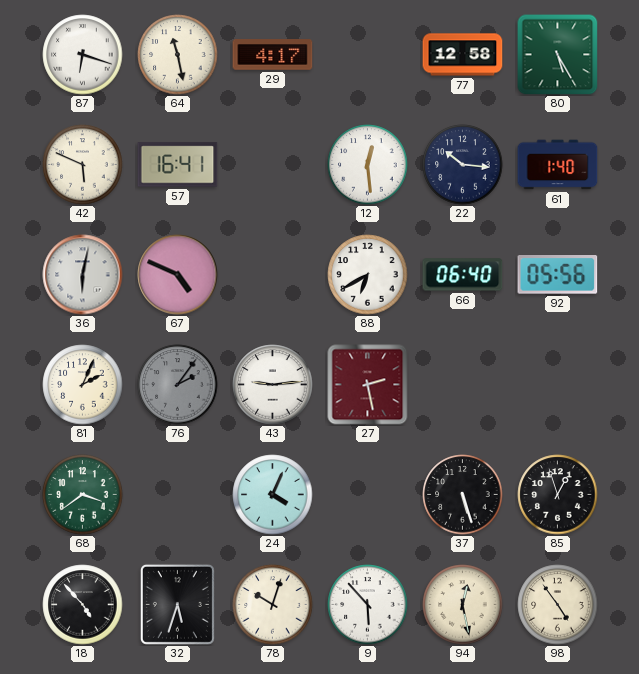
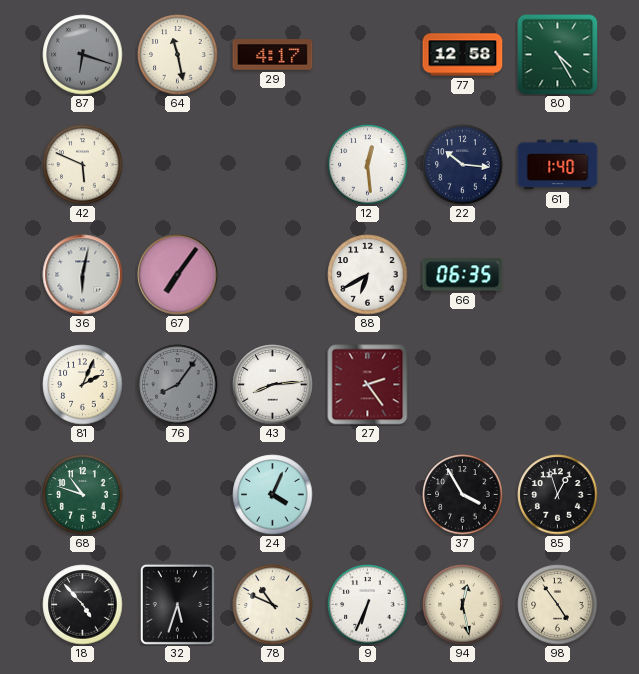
87 dial: white -> grey (83, 55)
80: 5:25 -> 4:25 (558, 55)
57: 16:41 -> none (178, 165)
67: 4:49 -> 7:06 (178, 275)
66: 06:40 -> 06:35 (463, 275)
92: 05:56 -> none (558, 275)
76: 2:06 -> 8:06 (178, 385)
43: 9:14 -> 8:14 (273, 385)
27: 2:28 -> 2:24 (368, 385)
68: 3:39 -> 10:48 (83, 495)
37: 5:27 -> 3:55 (463, 495)
78: 10:03 -> 10:49 (273, 605)
9: 5:53 -> 6:34 (368, 605)
